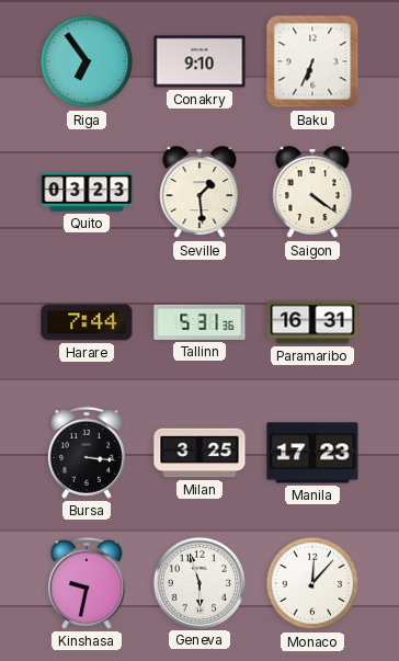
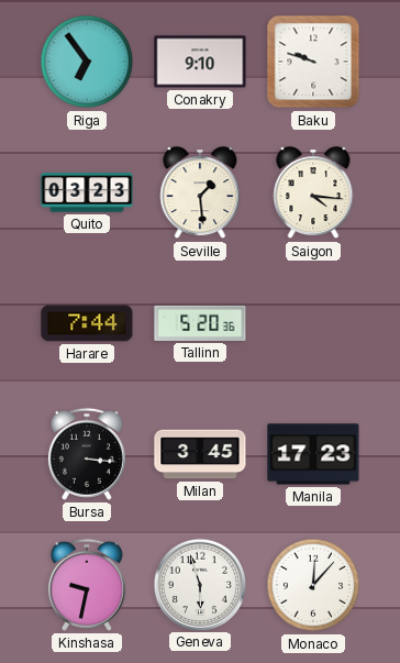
Baku: 6:34 -> 9:48 (313, 62)
Saigon: 4:21 -> 4:16 (313, 194)
Tallinn: 5:31 -> 5:20 (200, 323)
Paramaribo: 16:31 -> none (312, 322)
Milan: 3:25 -> 3:45 (200, 454)
